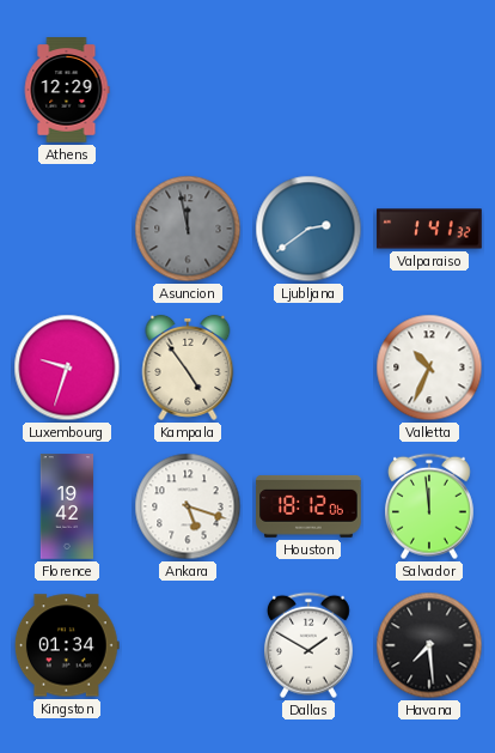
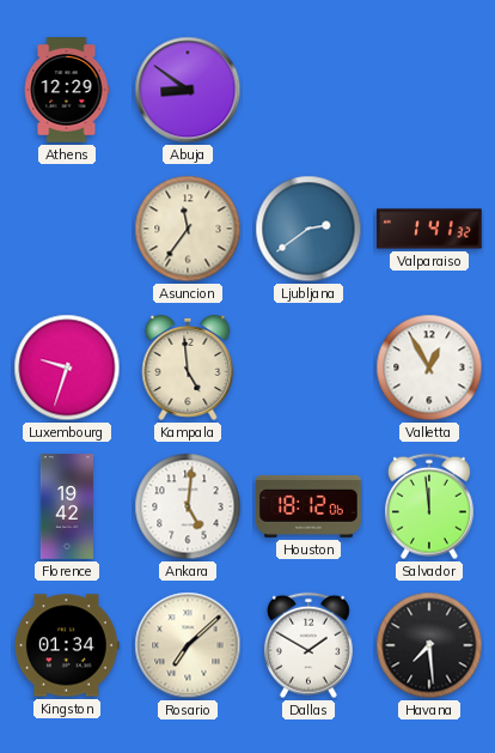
Abuja: none -> 8:51 (188, 90)
Asuncion: 11:58 -> 11:36 (188, 229)
Asuncion dial: grey -> cream (188, 229)
Kampala: 4:54 -> 4:59 (188, 368)
Valletta: 10:34 -> 12:55 (429, 368)
Ankara: 5:18 -> 5:01 (188, 506)
Rosario: none -> 7:08 (188, 645)
